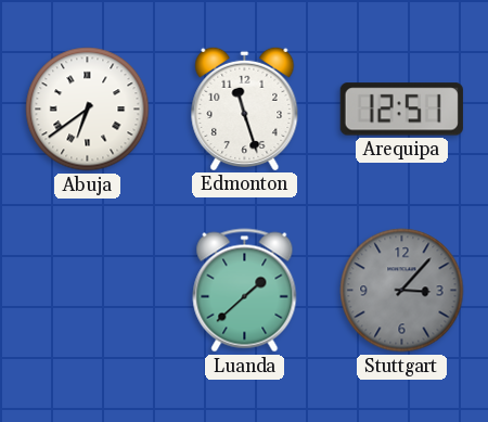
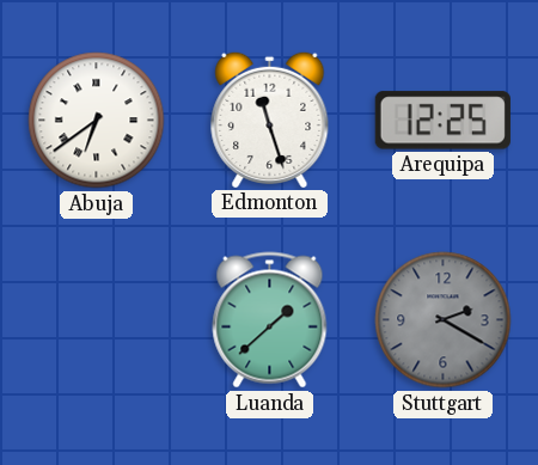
Arequipa: 12:51 -> 12:25 (442, 121)
Stuttgart: 3:07 -> 2:20 (444, 320)
